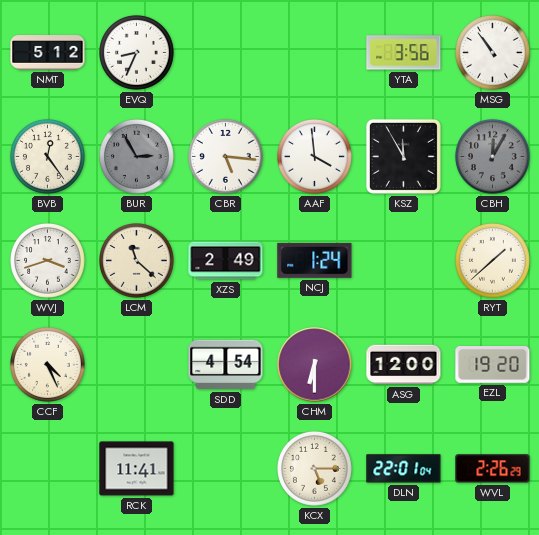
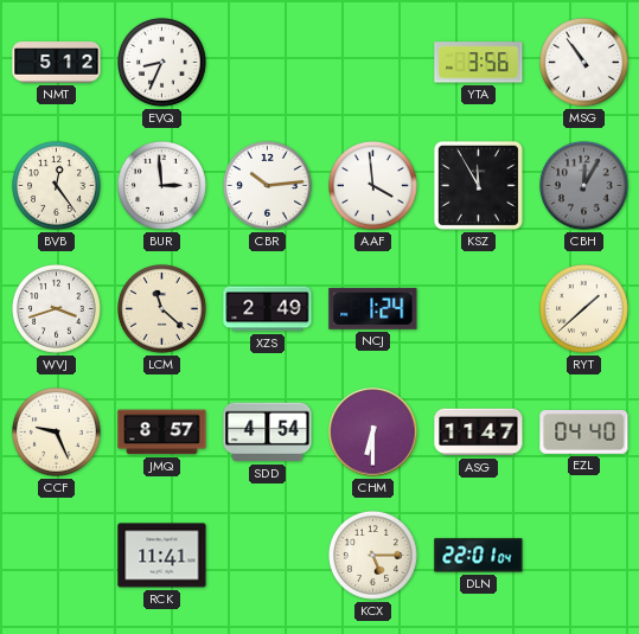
BUR: 2:55 -> 2:59 (162, 186)
BUR dial: grey -> white (162, 186)
CBR: 5:16 -> 10:14 (268, 186)
CCF: 4:26 -> 9:26 (57, 433)
JMQ: none -> 8:57 (162, 433)
ASG: 12:00 -> 11:47 (479, 433)
EZL: 19:20 -> 04:40 (584, 433)
WVL: 2:26 -> none (493, 469)
